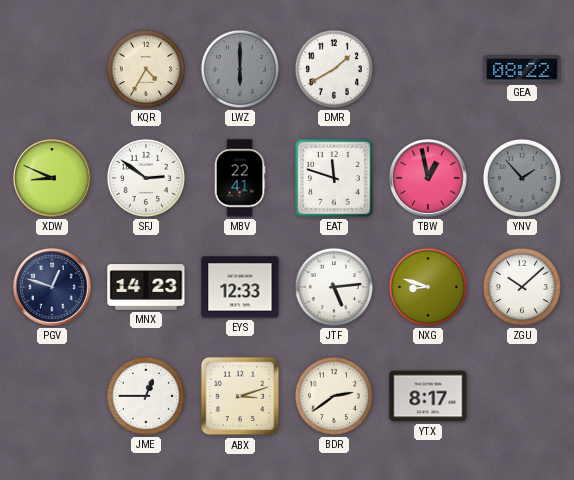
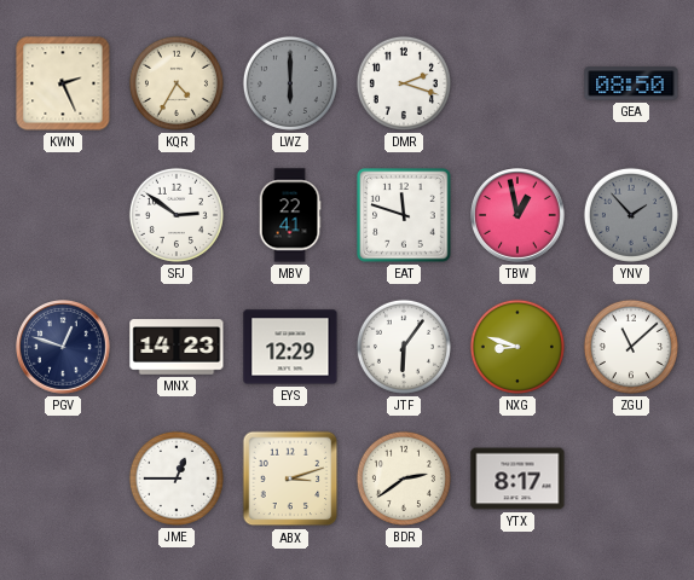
KWN: none -> 2:26 (63, 83)
DMR: 1:40 -> 2:18 (404, 83)
GEA: 08:22 -> 08:50 (631, 83)
XDW: 8:49 -> none (53, 179)
EYS: 12:33 -> 12:29 (290, 347)
JTF: 5:14 -> 6:06 (404, 347)
ZGU: 10:08 -> 11:08 (631, 347)
